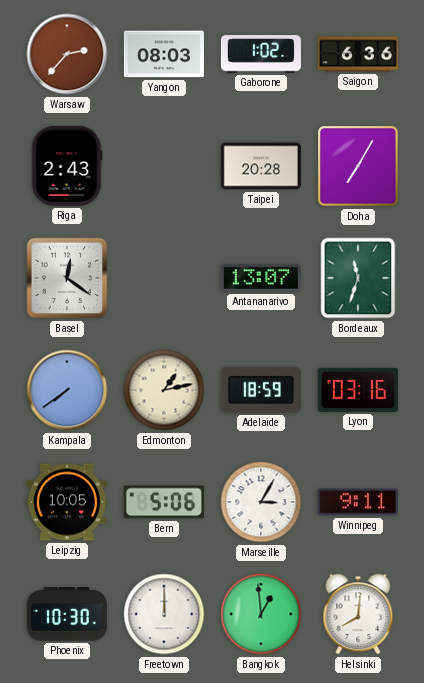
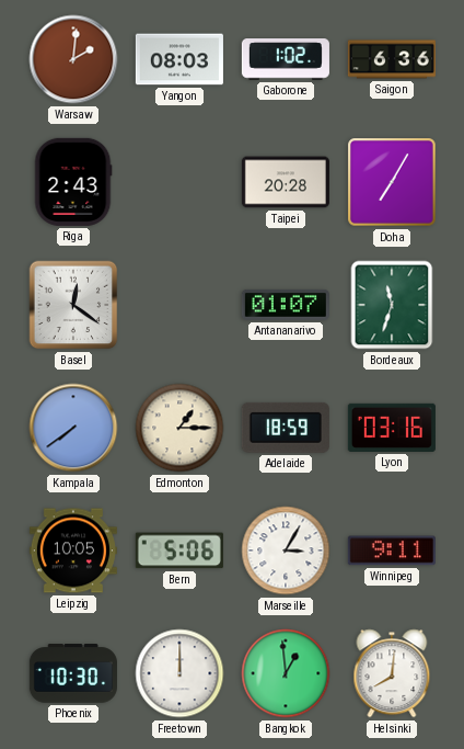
Warsaw: 2:37 -> 2:01 (73, 59)
Antananarivo: 13:07 -> 01:07 (286, 305)
Edmonton: 1:13 -> 1:15 (179, 428)
